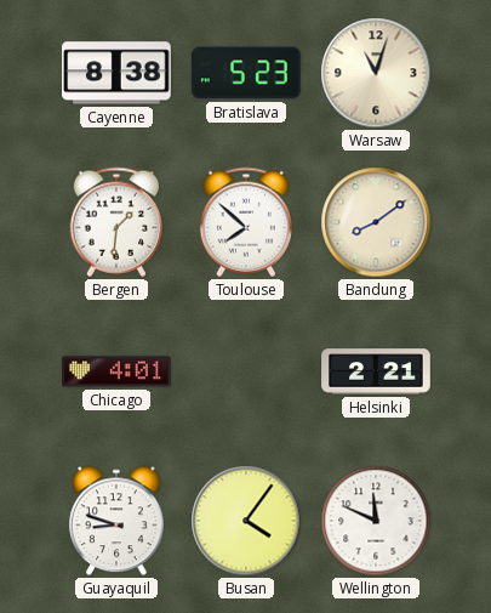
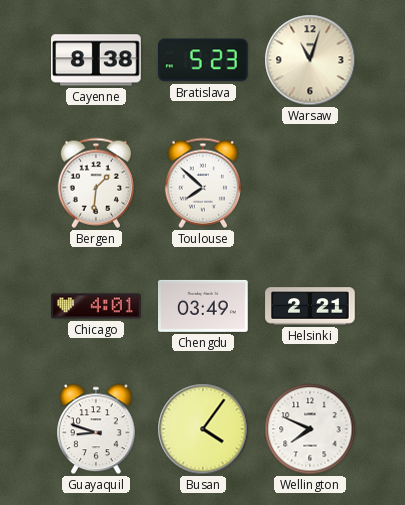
Bandung: 8:09 -> none (376, 222)
Chengdu: none -> 03:49 (203, 306)
Wellington: 11:49 -> 7:49 (310, 429)
